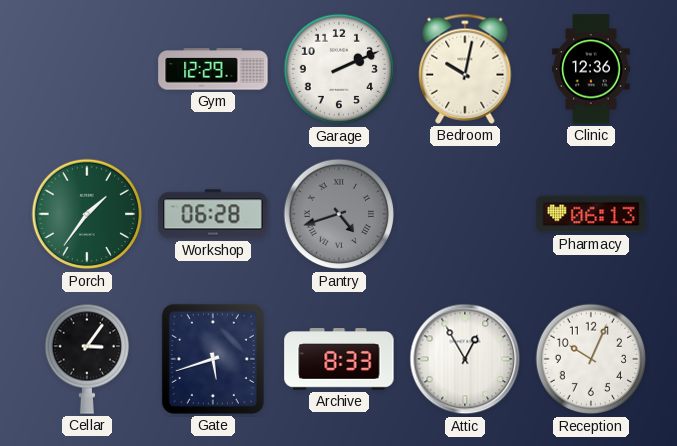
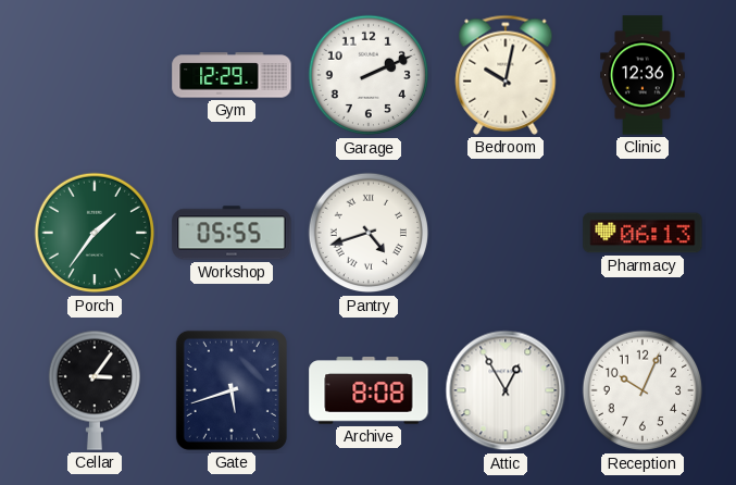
Workshop: 06:28 -> 05:55 (232, 233)
Pantry dial: grey -> white (369, 233)
Archive: 8:33 -> 8:08 (369, 390)
